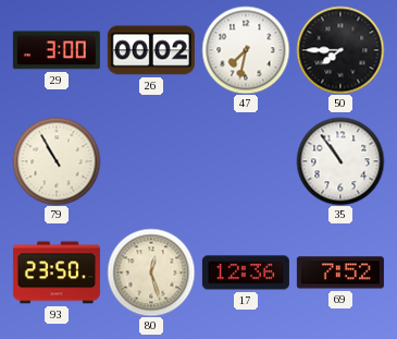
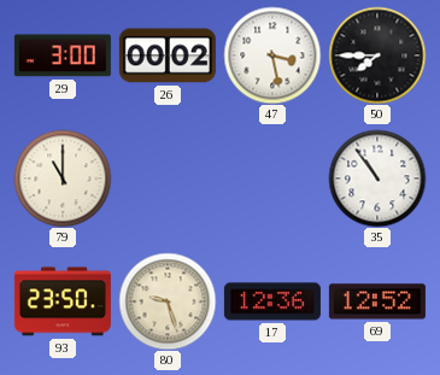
47: 7:32 -> 3:28 (272, 55)
79: 10:55 -> 11:00 (63, 178)
80: 12:27 -> 9:27 (168, 301)
69: 7:52 -> 12:52 (377, 301)
